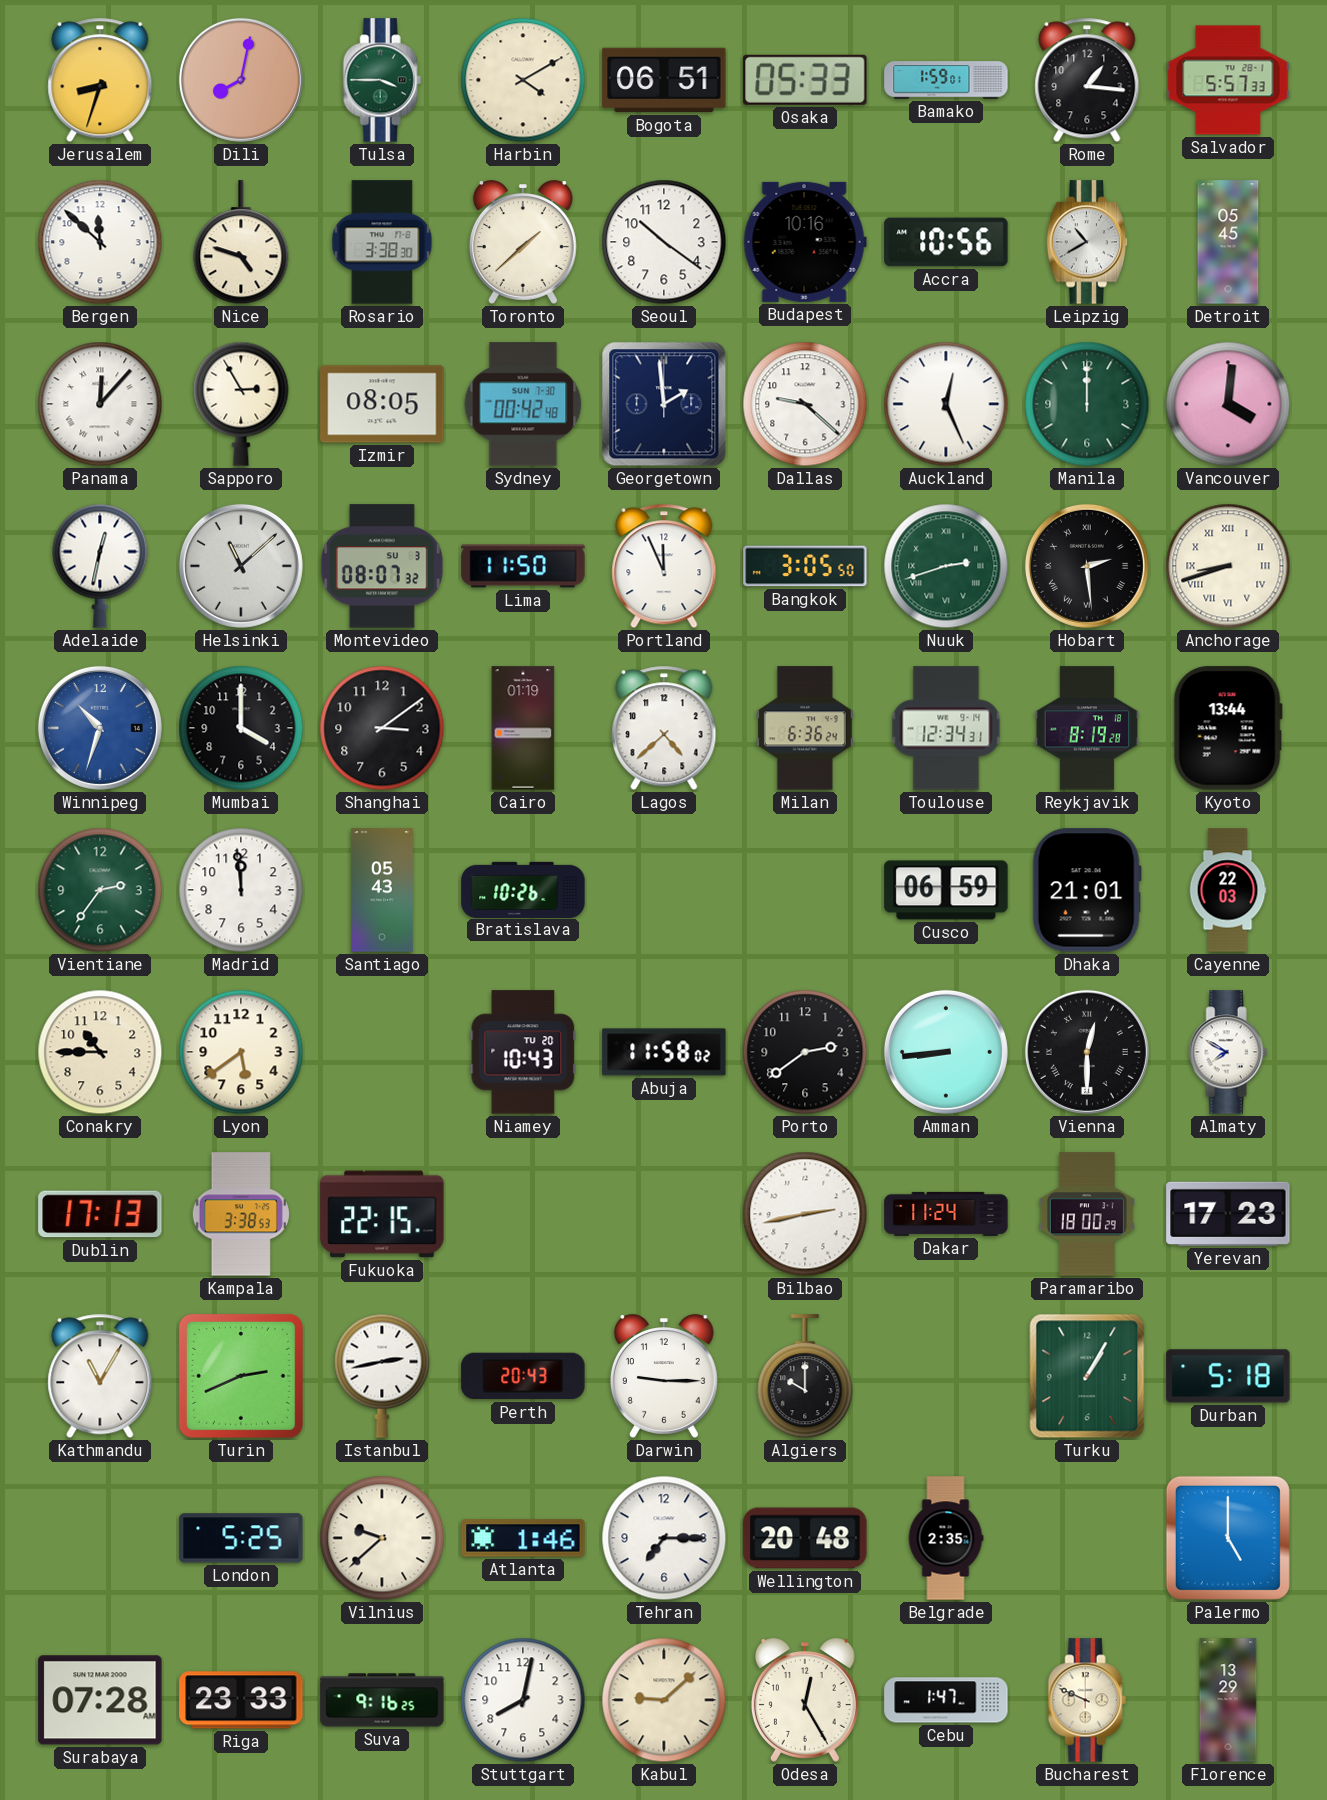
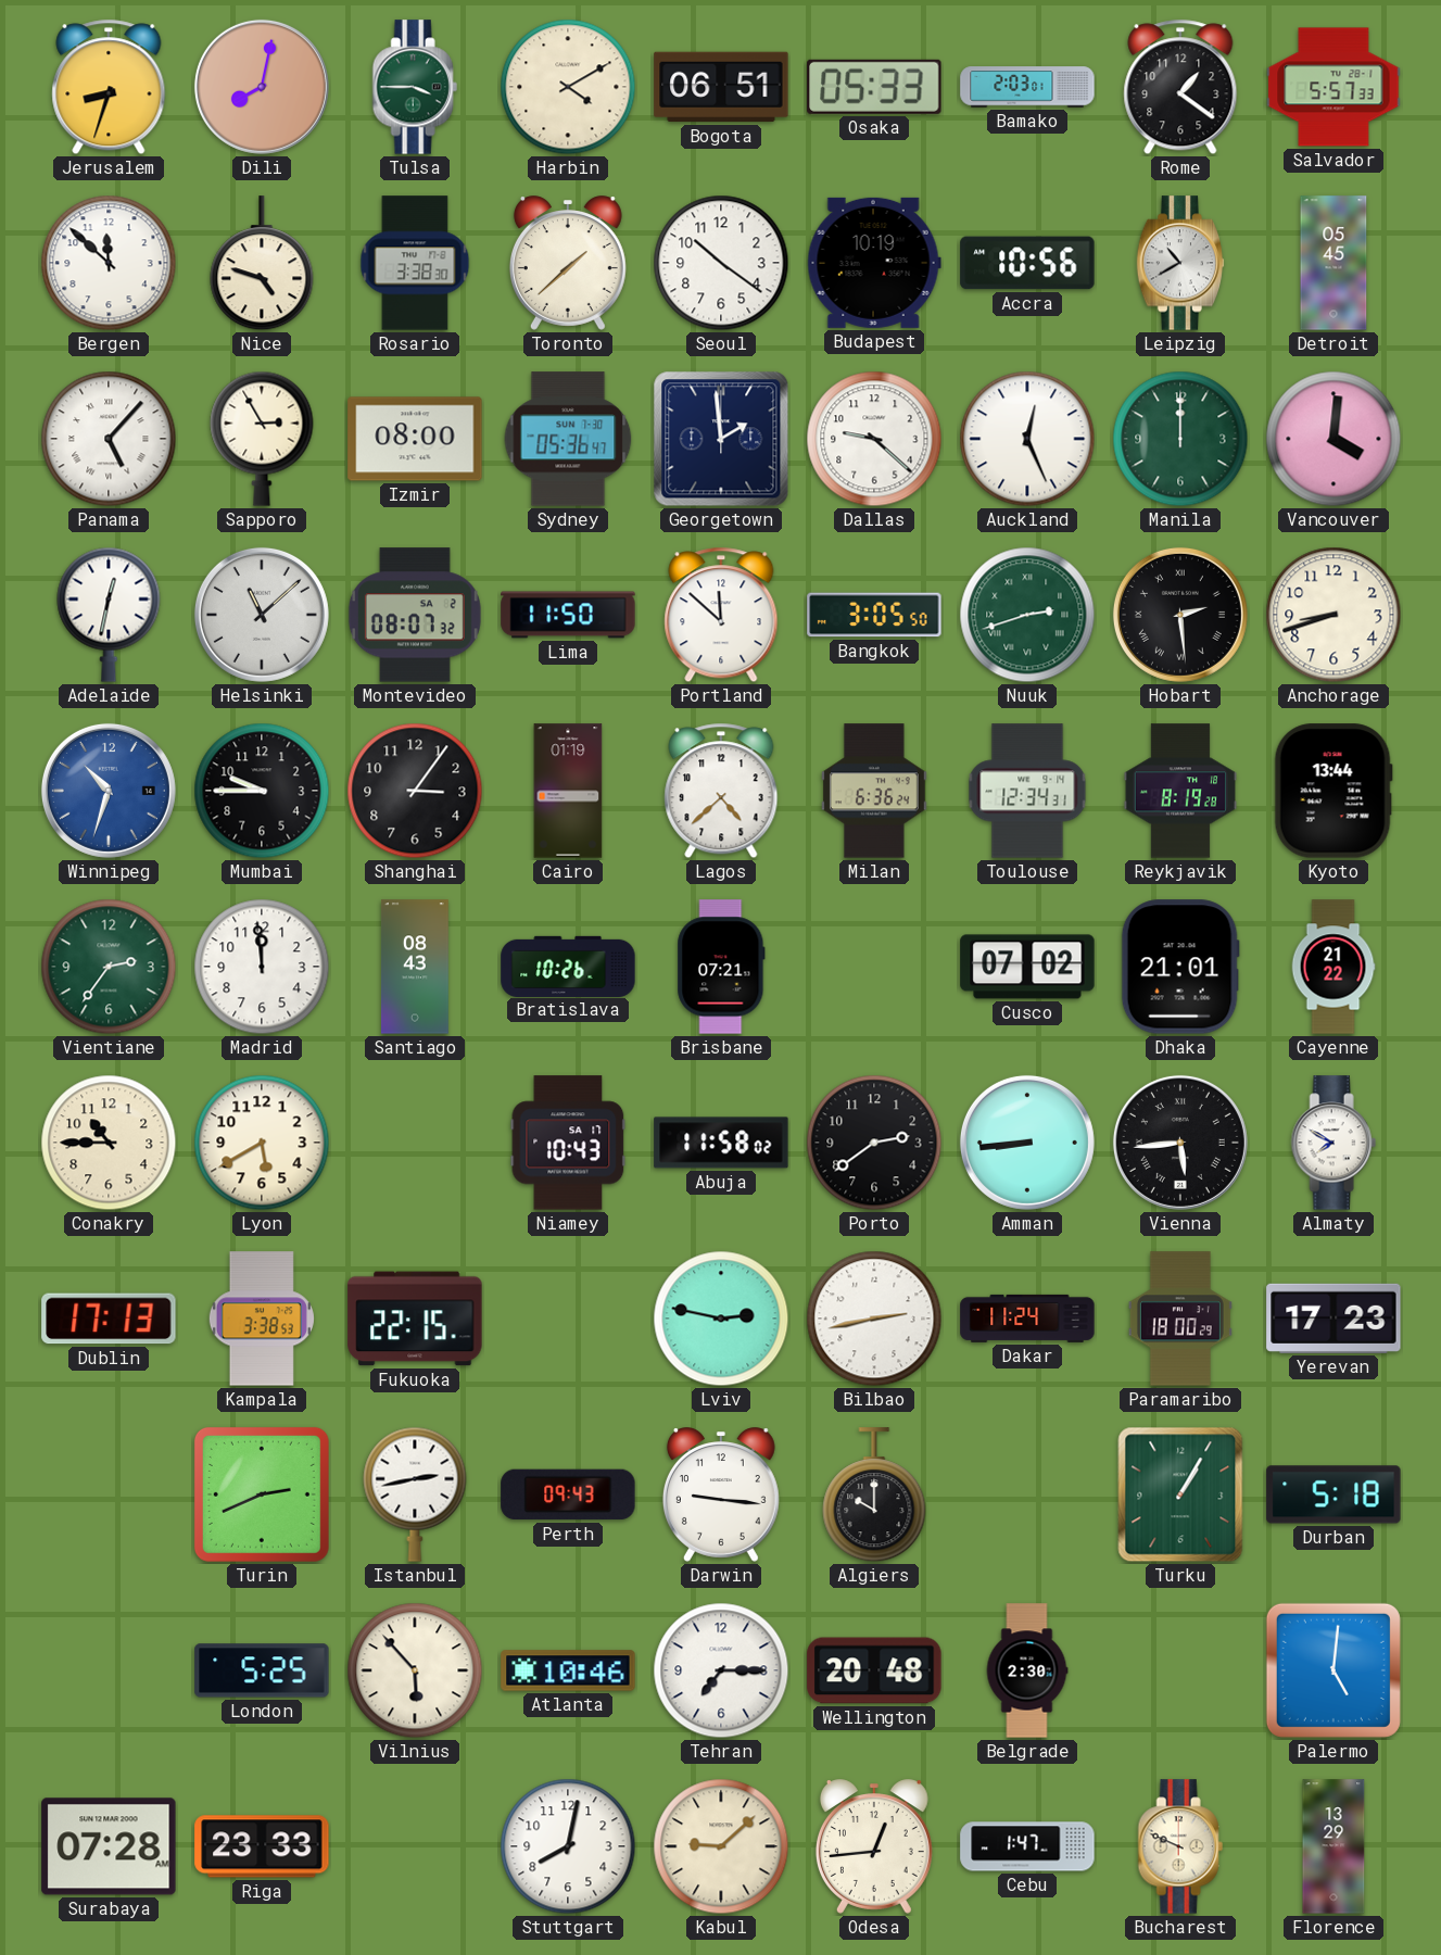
Bamako: 1:59 -> 2:03 (1027, 87)
Rome: 1:16 -> 1:21 (1180, 87)
Budapest: 10:16 -> 10:19 (874, 263)
Panama: 12:07 -> 5:07 (109, 439)
Izmir: 08:05 -> 08:00 (415, 439)
Sydney: 00:42 -> 05:36 (568, 439)
Montevideo date: SU 3 -> SA 2 (415, 615)
Portland: 11:56 -> 11:52 (721, 615)
Anchorage numerals: Roman -> Arabic (1333, 615)
Mumbai: 4:00 -> 9:45 (262, 791)
Shanghai: 3:09 -> 3:06 (415, 791)
Santiago: 05:43 -> 08:43 (415, 967)
Brisbane: none -> 07:21 (721, 967)
Cusco: 06:59 -> 07:02 (1027, 967)
Cayenne: 22:03 -> 21:22 (1333, 967)
Lyon: 5:39 -> 5:40 (262, 1143)
Niamey date: TU 20 -> SA 17 (568, 1143)
Vienna: 12:30 -> 5:44 (1180, 1143)
Lviv: none -> 2:47 (721, 1319)
Kathmandu: 11:05 -> none (100, 1376)
Perth: 20:43 -> 09:43 (568, 1494)
Darwin: 9:15 -> 9:16 (721, 1494)
Vilnius: 9:38 -> 5:53 (415, 1670)
Atlanta: 1:46 -> 10:46 (568, 1670)
Belgrade: 2:35 -> 2:30 (1027, 1670)
Palermo: 5:00 -> 5:01 (1333, 1670)
Suva: 9:16 -> none (382, 1700)
Odesa: 12:25 -> 12:44 (874, 1846)
